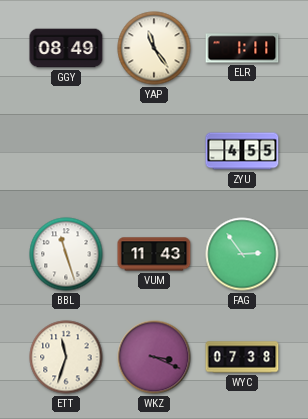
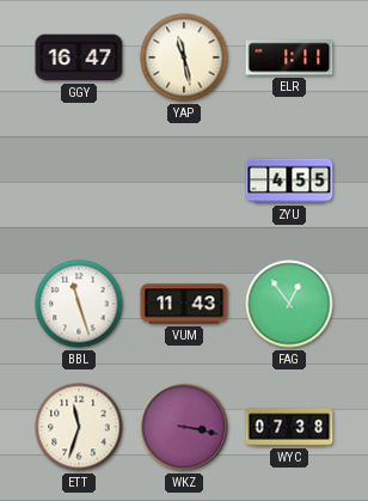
GGY: 08:49 -> 16:47 (79, 57)
YAP: 11:24 -> 11:28 (184, 57)
FAG: 2:54 -> 12:54 (289, 304)
WKZ: 3:19 -> 3:17 (184, 427)
